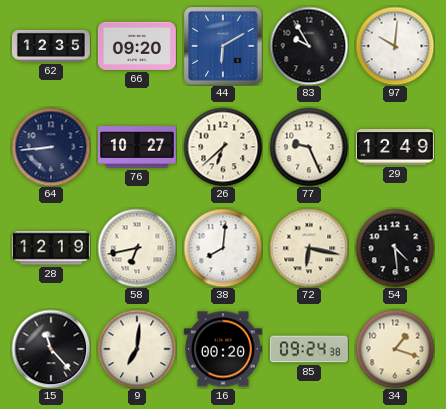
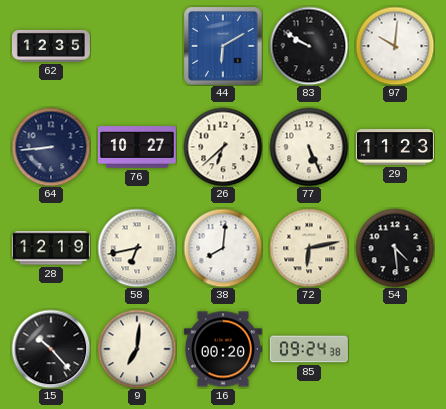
66: 09:20 -> none (137, 46)
83: 9:55 -> 9:50 (309, 46)
77: 9:26 -> 5:26 (309, 147)
29: 12:49 -> 11:23 (395, 148)
72: 6:17 -> 6:13 (309, 248)
15: 11:23 -> 10:23 (51, 349)
34: 1:18 -> none (395, 349)
